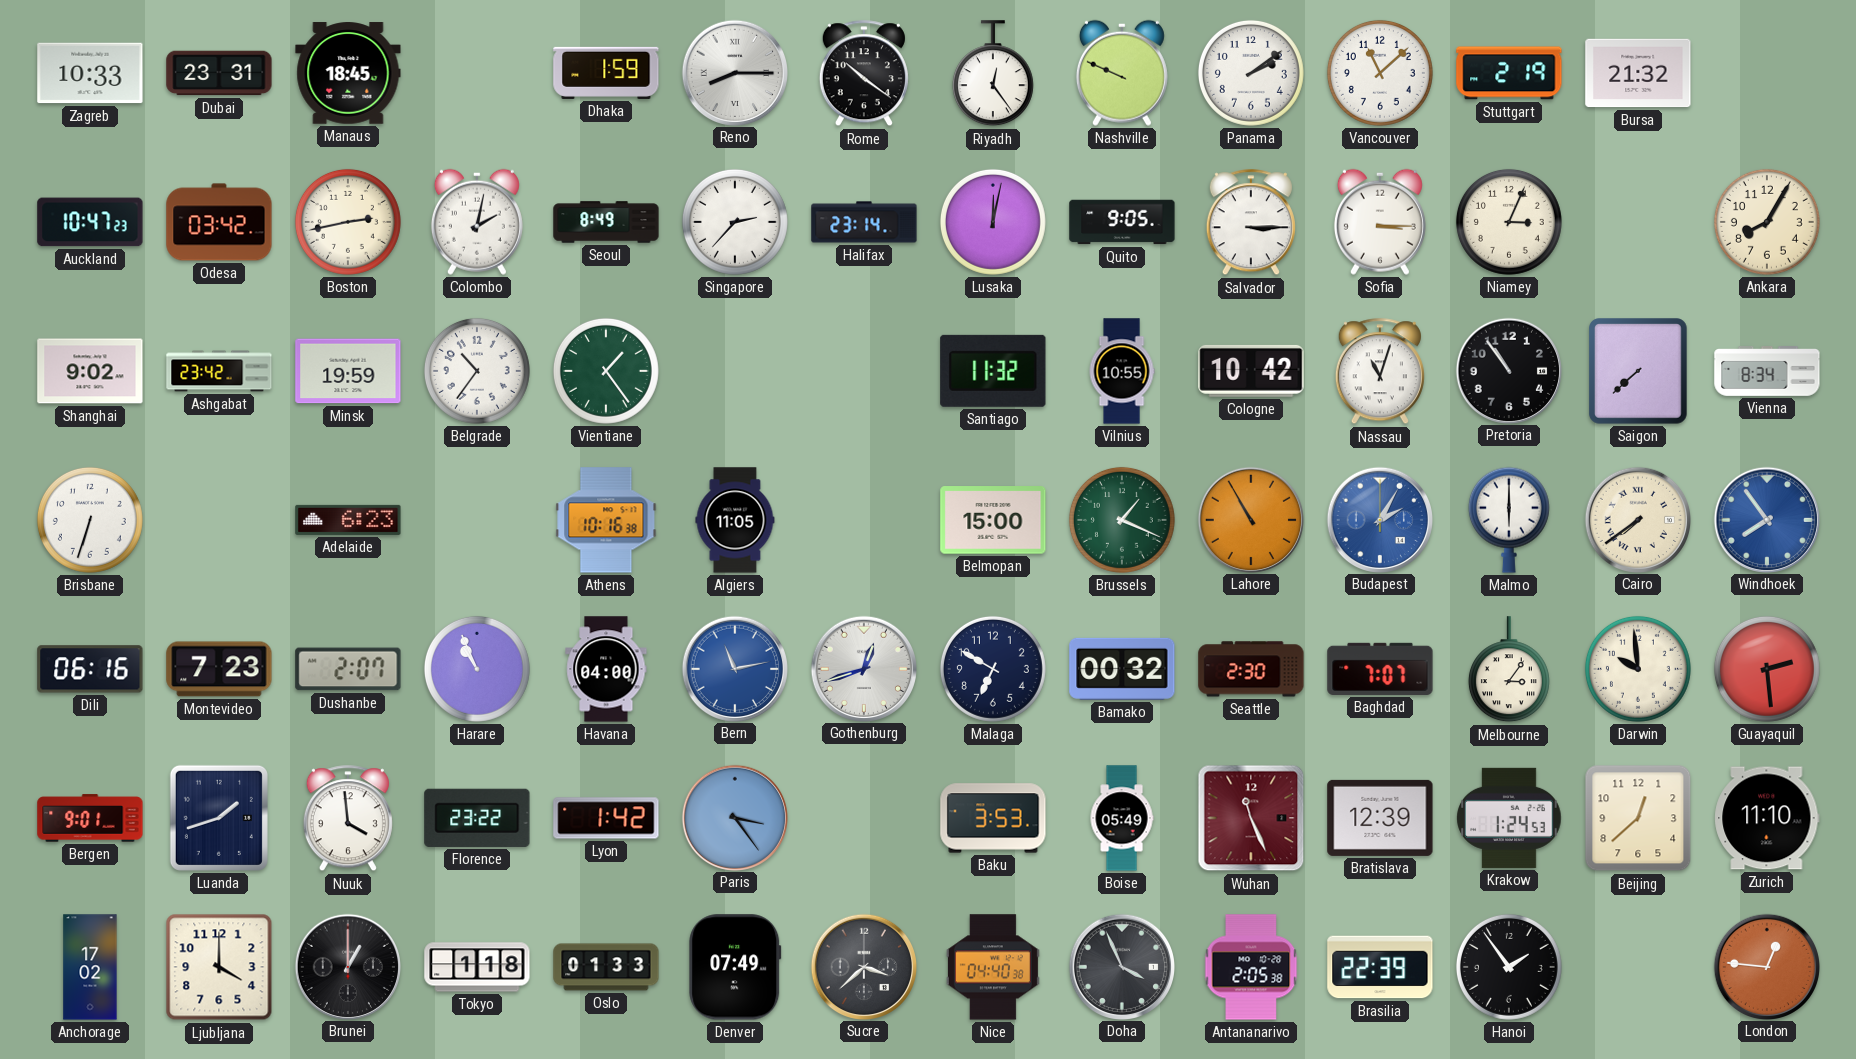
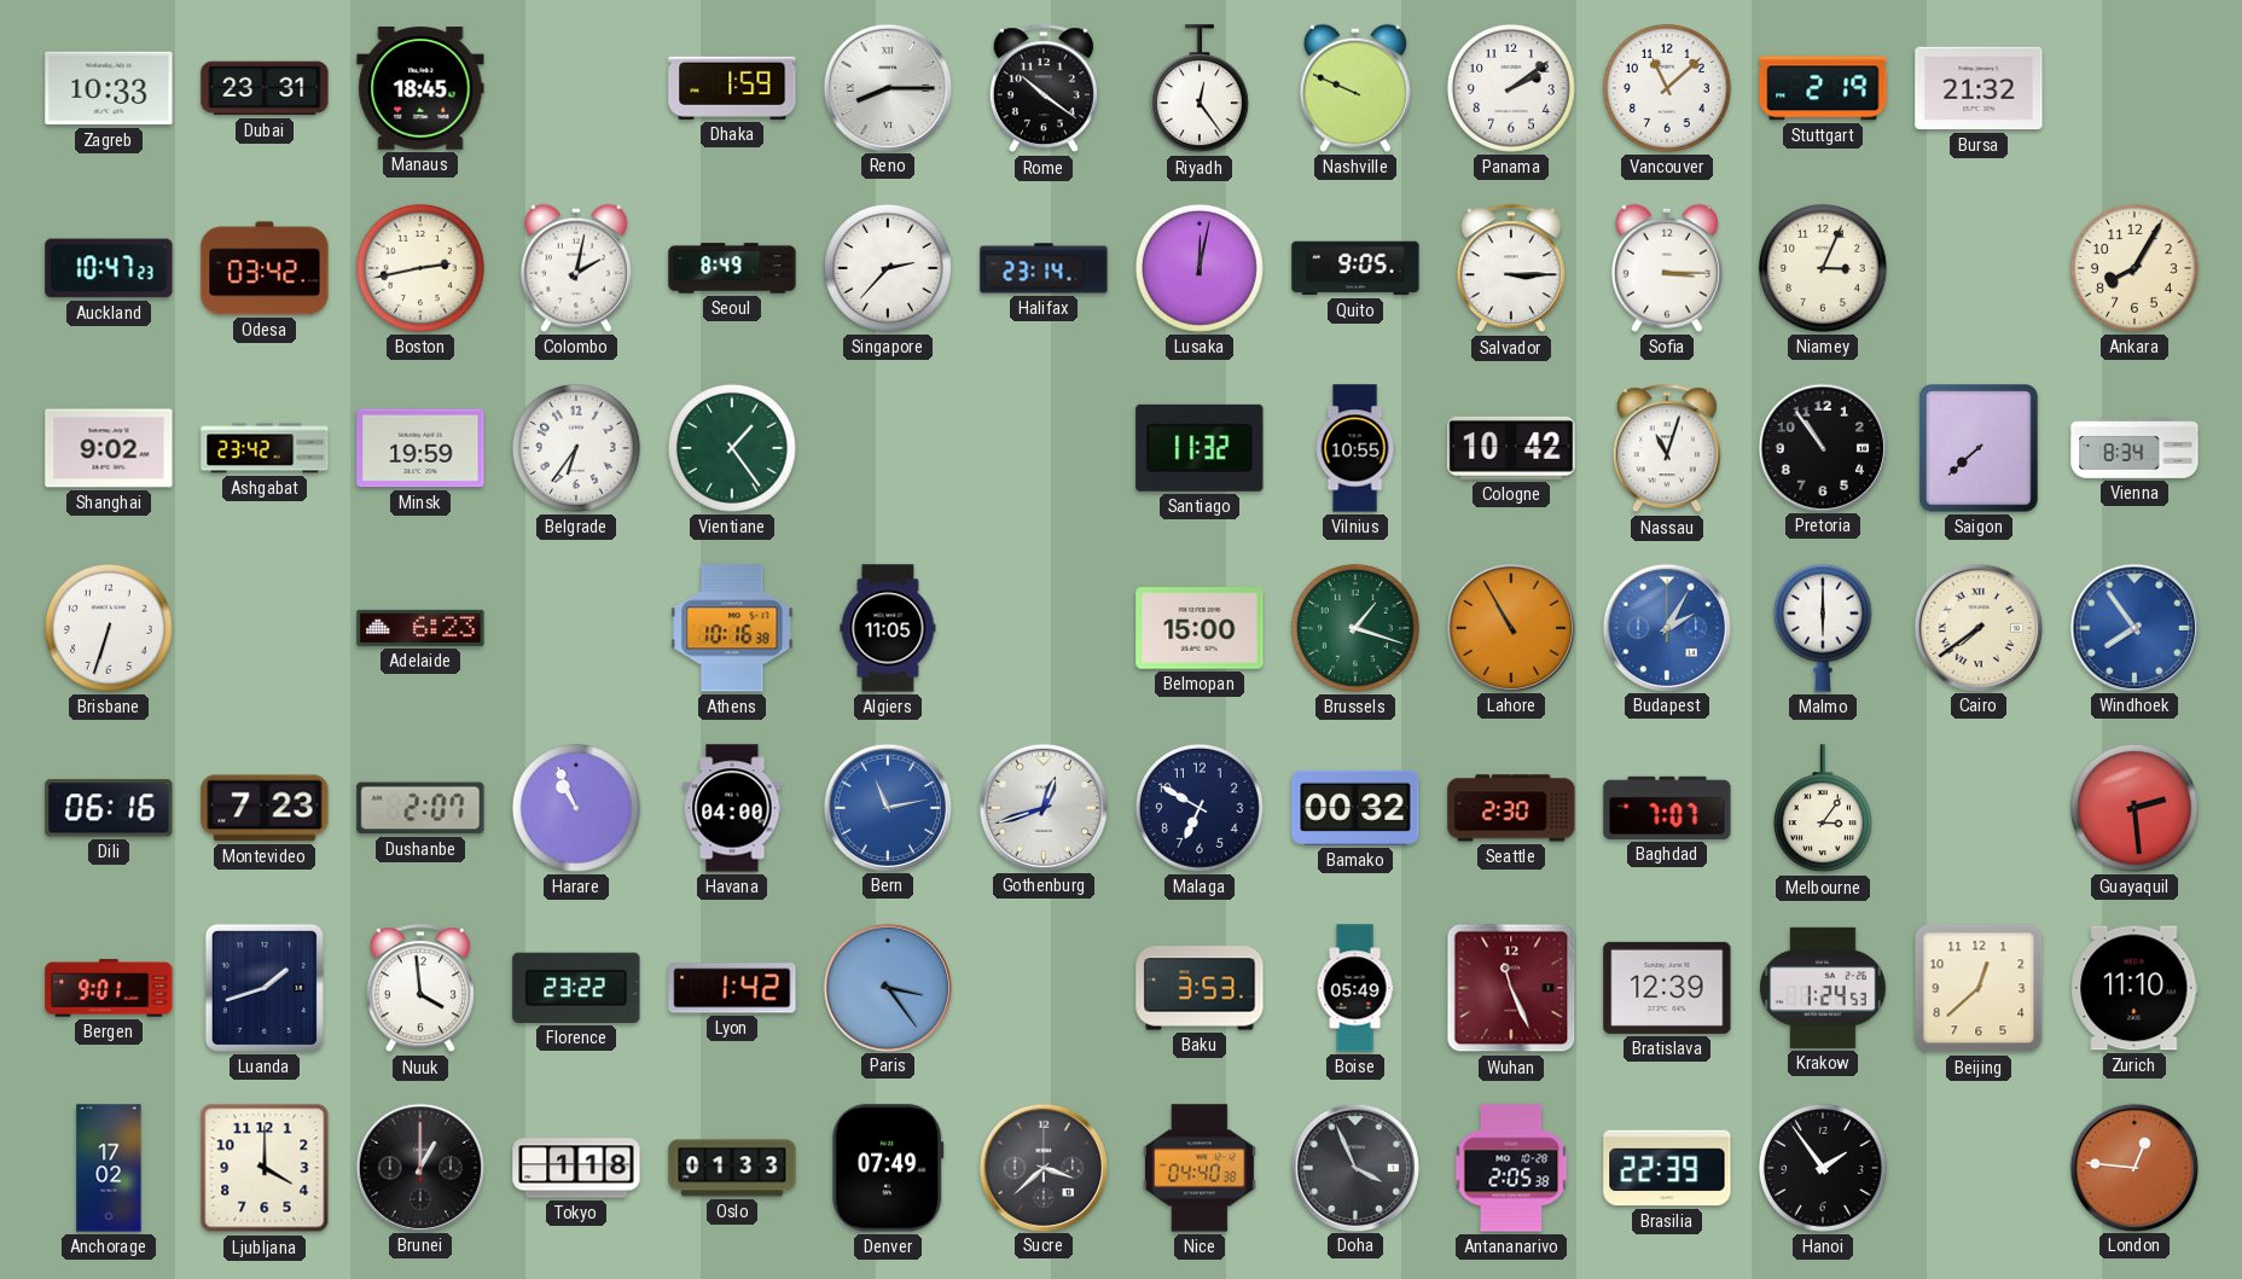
Belgrade: 10:36 -> 6:36 (576, 448)
Brussels: 1:19 -> 1:18 (1355, 628)
Darwin: 9:59 -> none (1638, 669)
